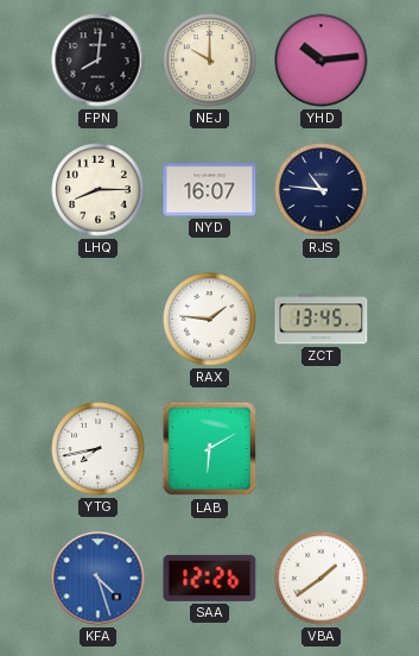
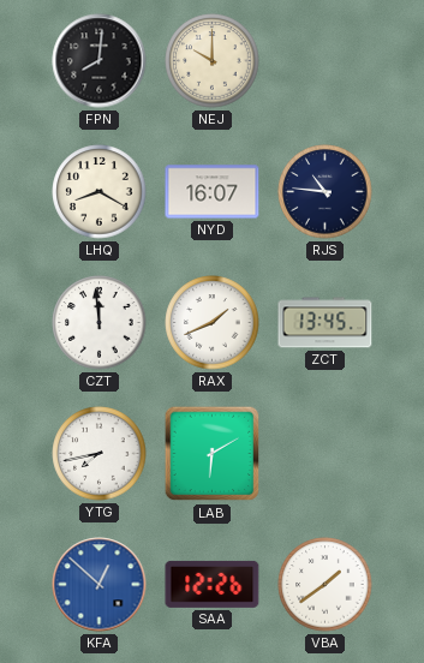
YHD: 10:14 -> none (322, 61)
LHQ: 8:15 -> 8:20 (100, 192)
CZT: none -> 11:59 (100, 323)
RAX: 1:46 -> 1:41 (213, 323)
KFA: 4:27 -> 12:52 (100, 585)
